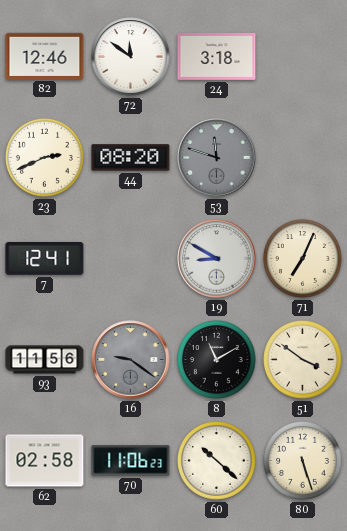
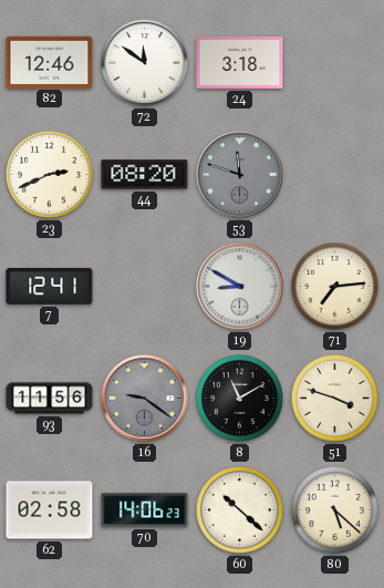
71: 7:04 -> 7:14 (335, 287)
51: 3:51 -> 3:48 (335, 399)
70: 11:06 -> 14:06 (145, 510)
80: 5:27 -> 5:22 (335, 510)
